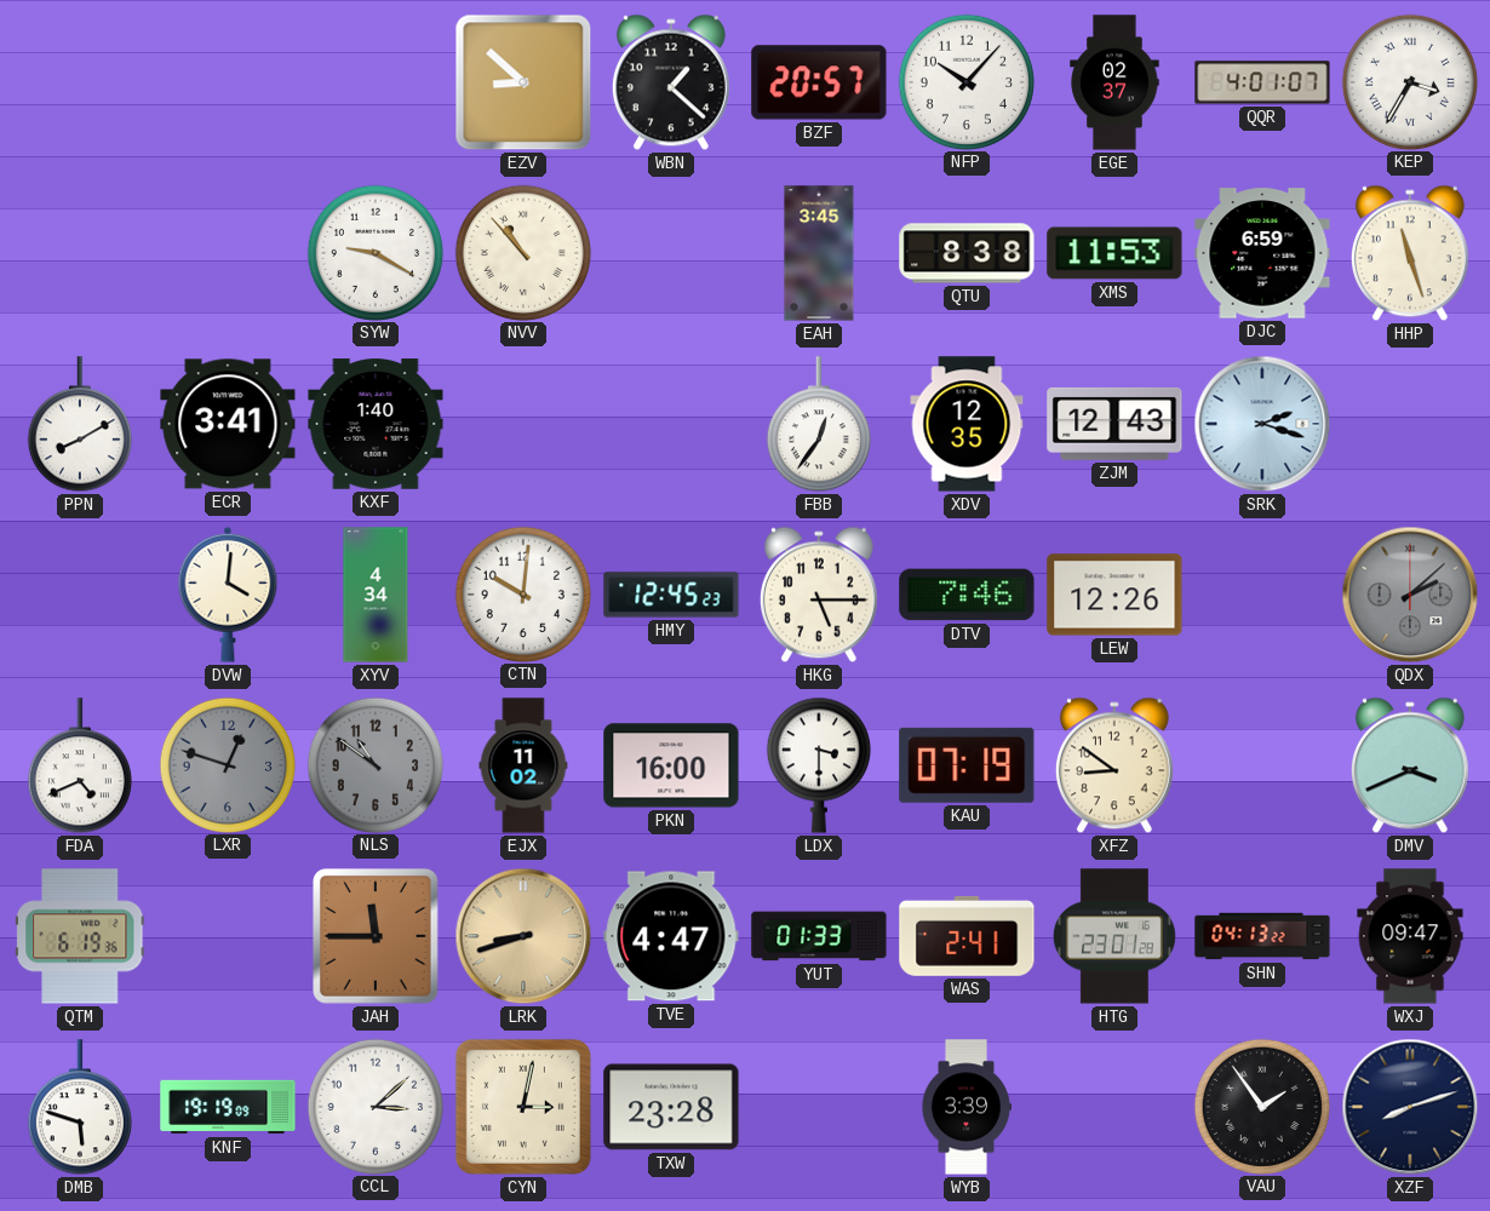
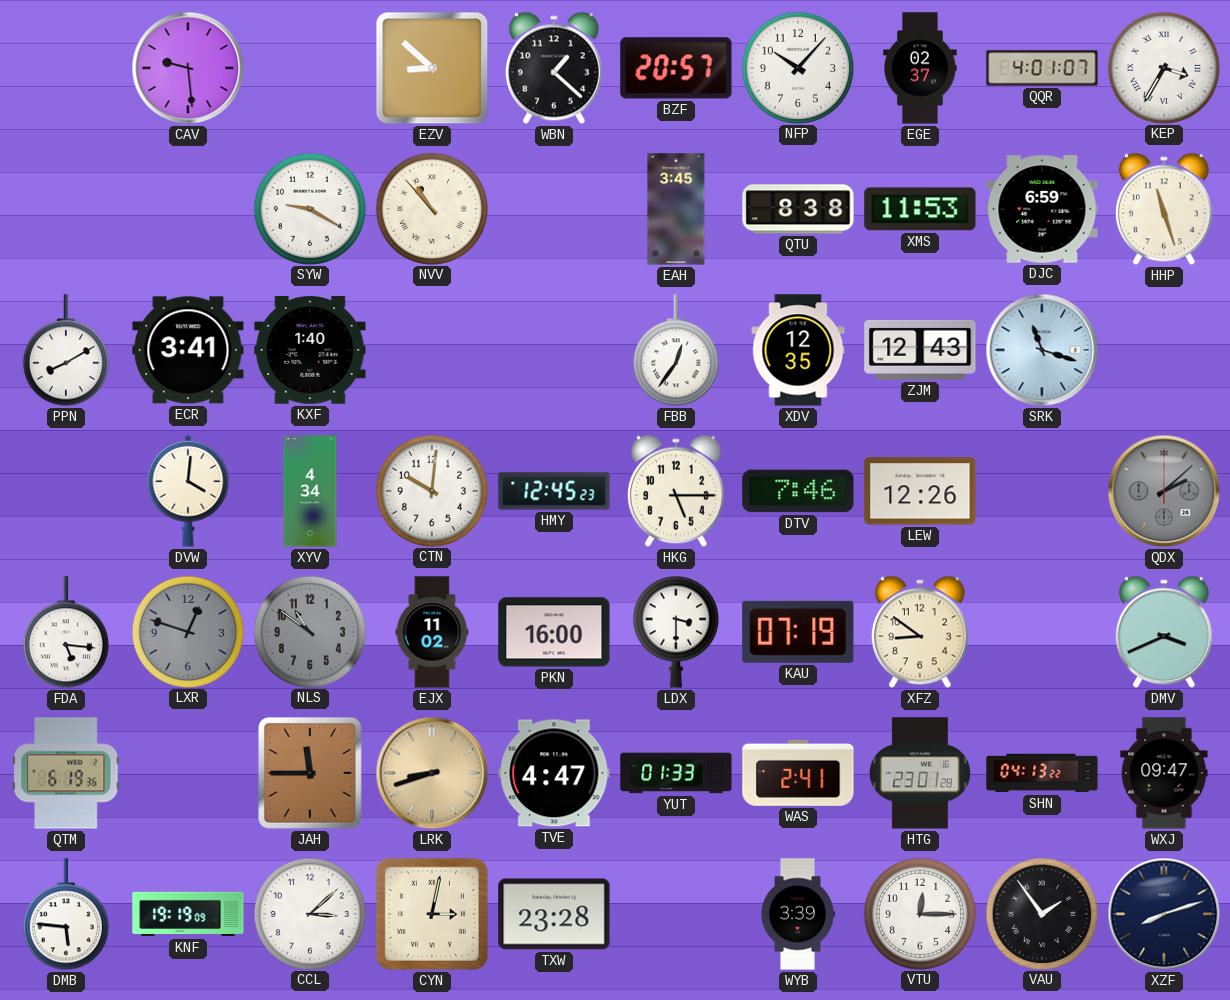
CAV: none -> 9:29 (188, 68)
SRK: 2:18 -> 11:18 (1042, 350)
FDA: 4:41 -> 5:16 (66, 633)
DMB: 5:48 -> 5:46 (66, 915)
VTU: none -> 12:15 (919, 913)
